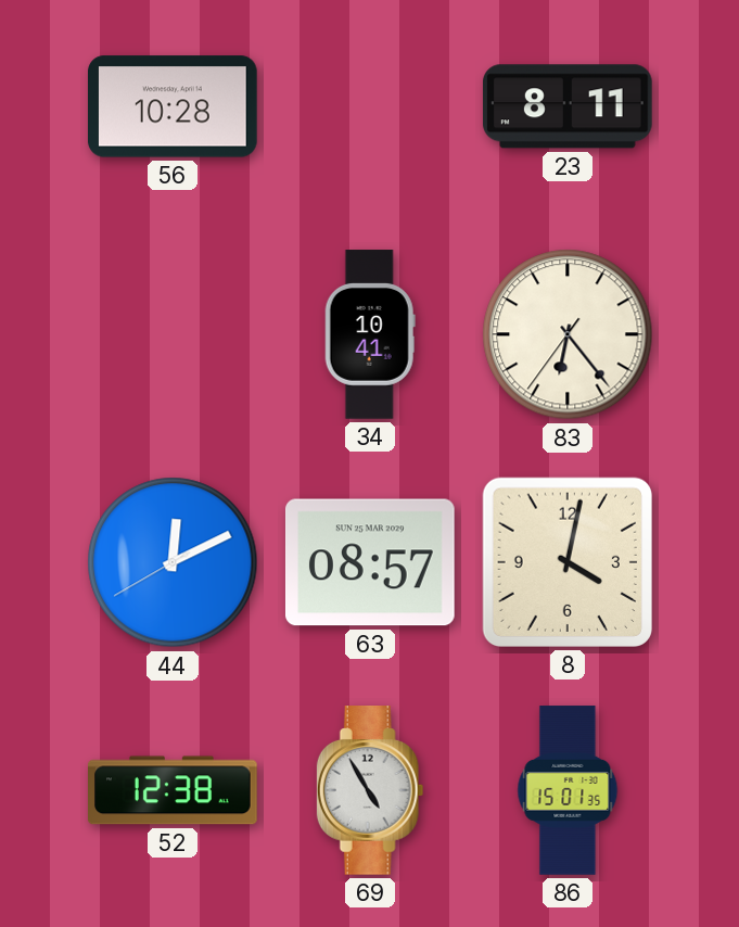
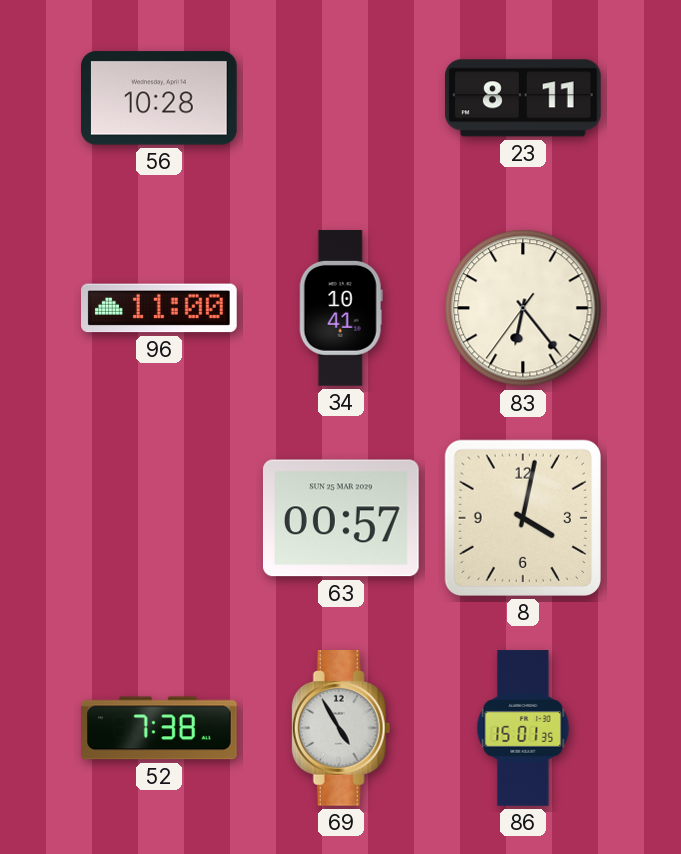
96: none -> 11:00 (160, 308)
44: 12:10 -> none (173, 562)
63: 08:57 -> 00:57 (341, 518)
52: 12:38 -> 7:38 (159, 728)
